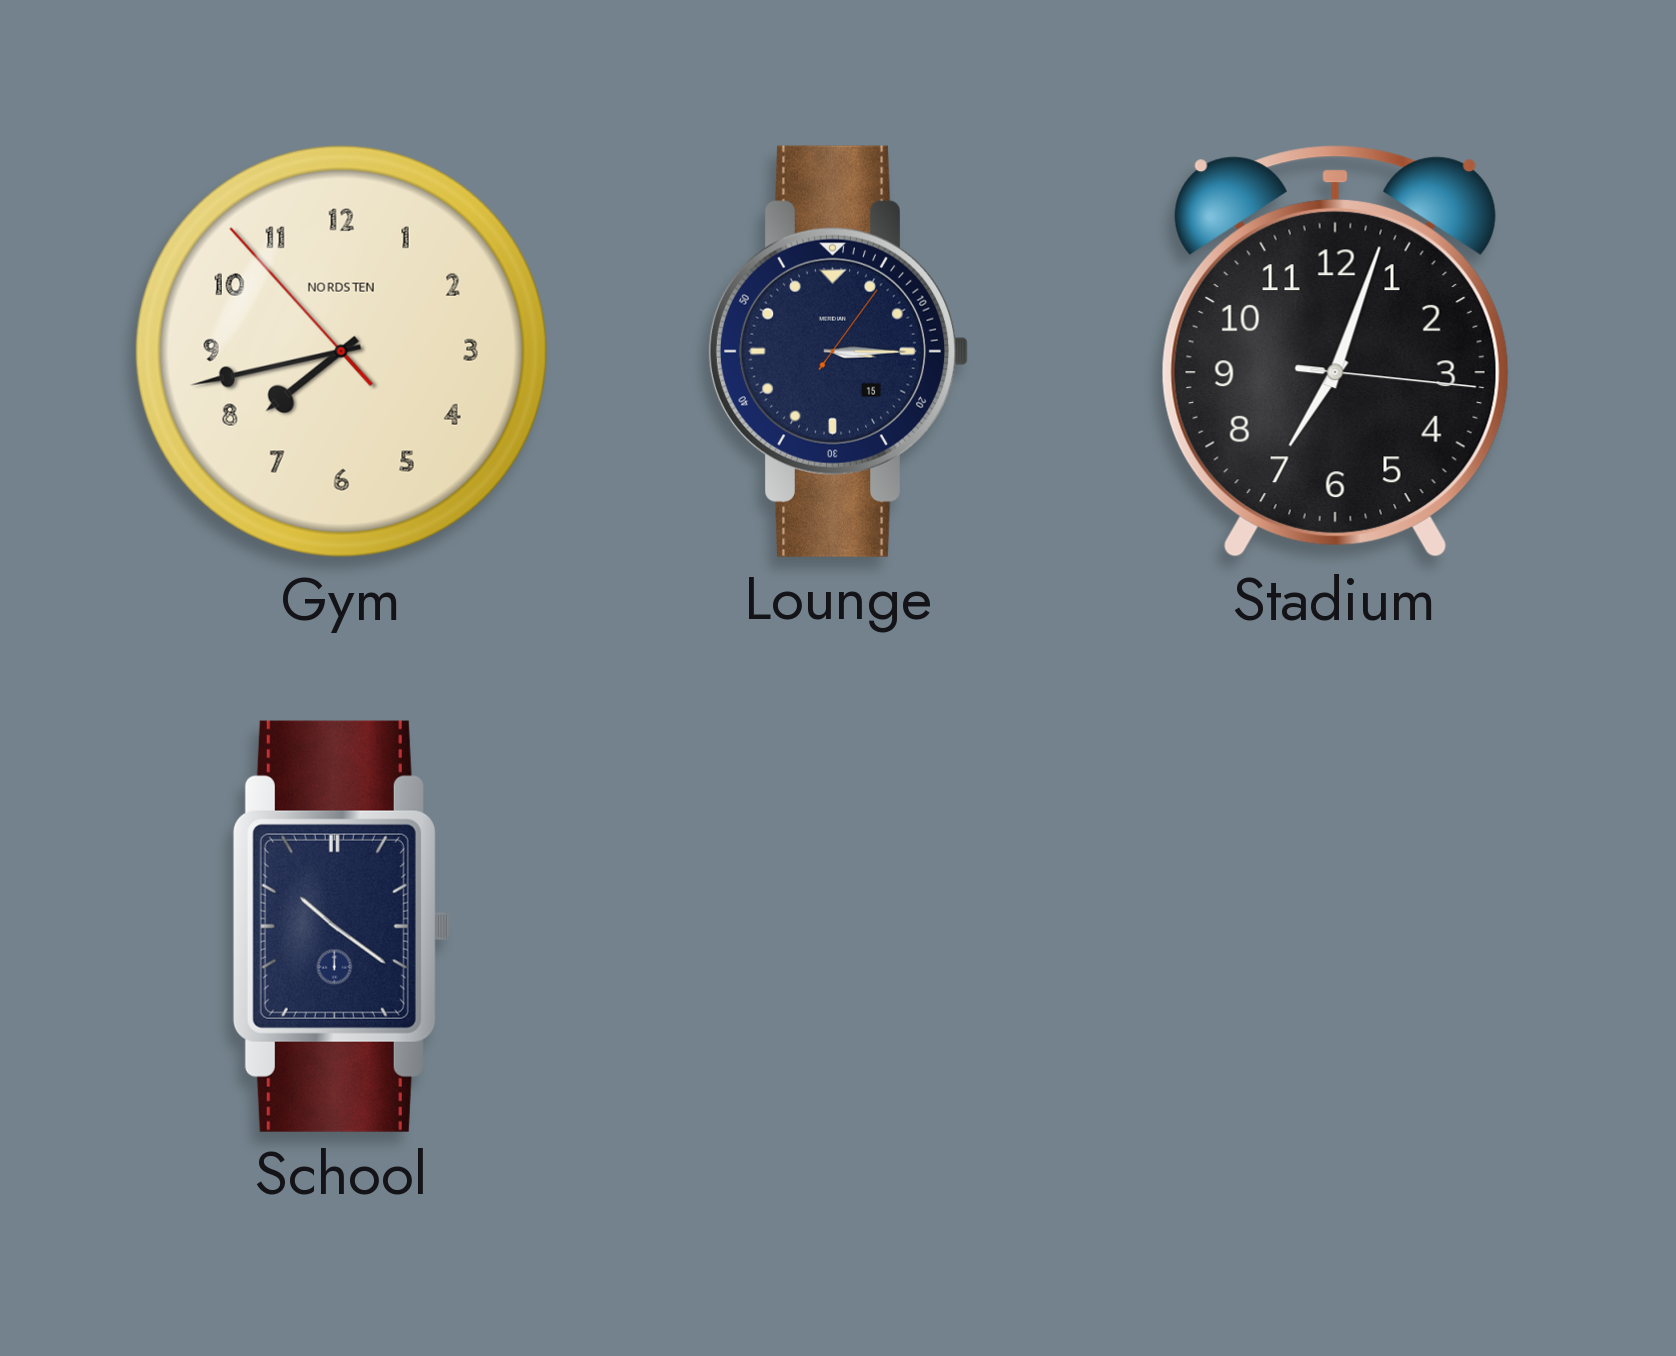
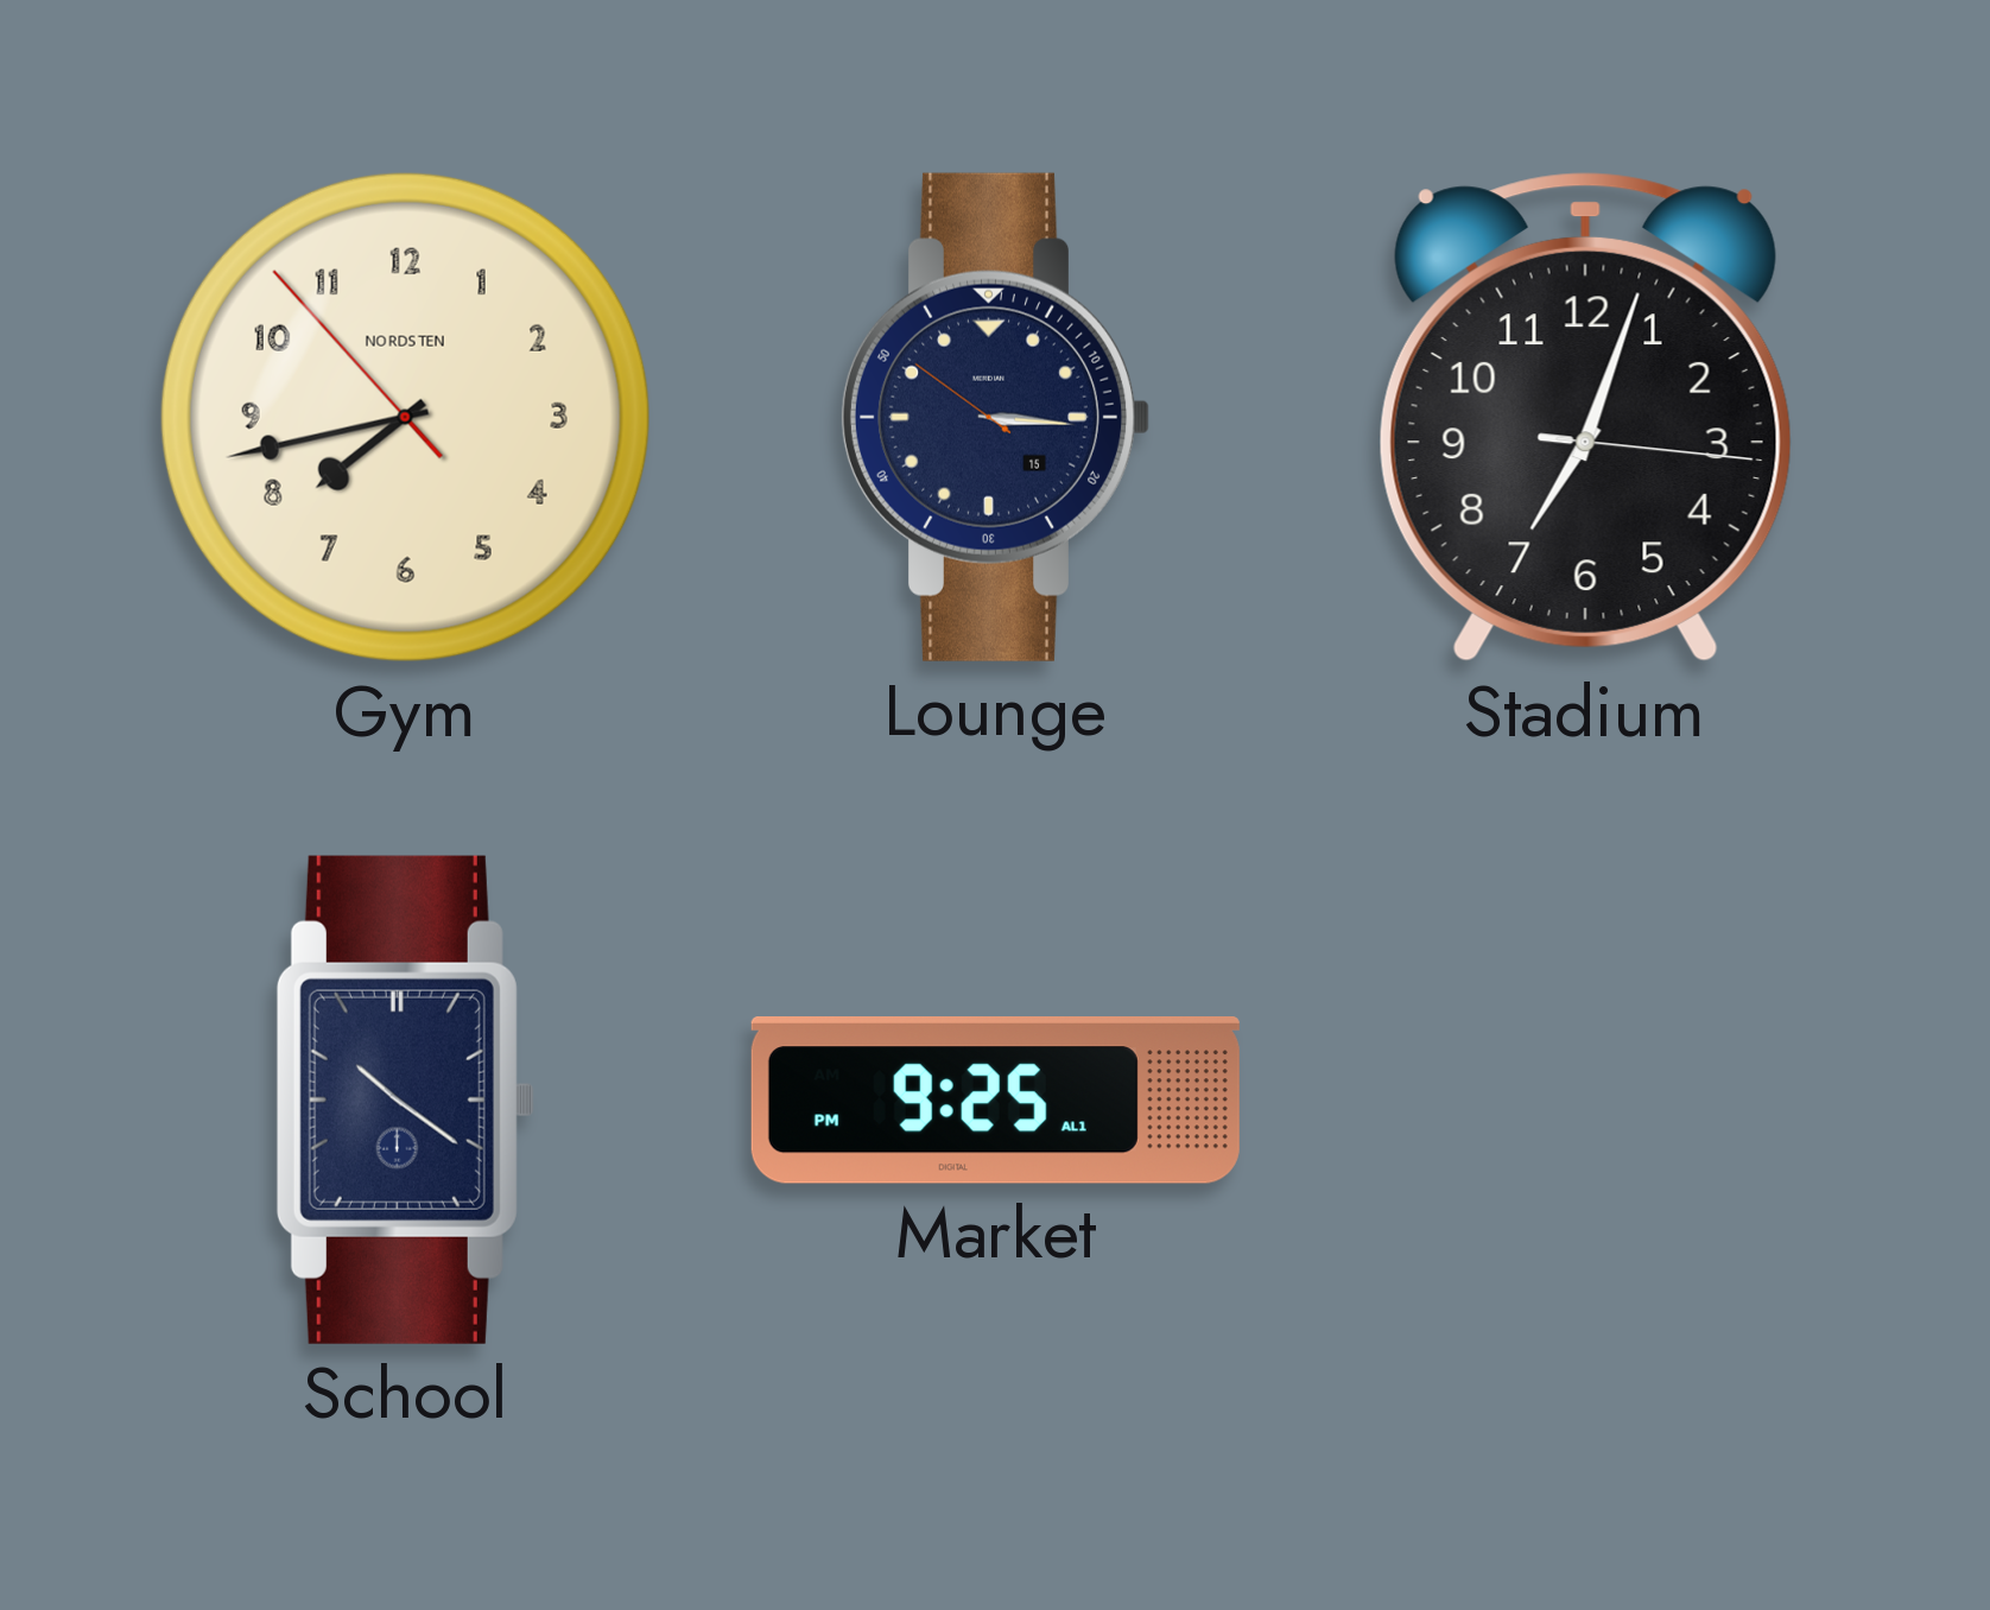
Lounge: 3:15:06 -> 3:15:51 (994, 417)
Market: none -> 9:25 (995, 1099)
